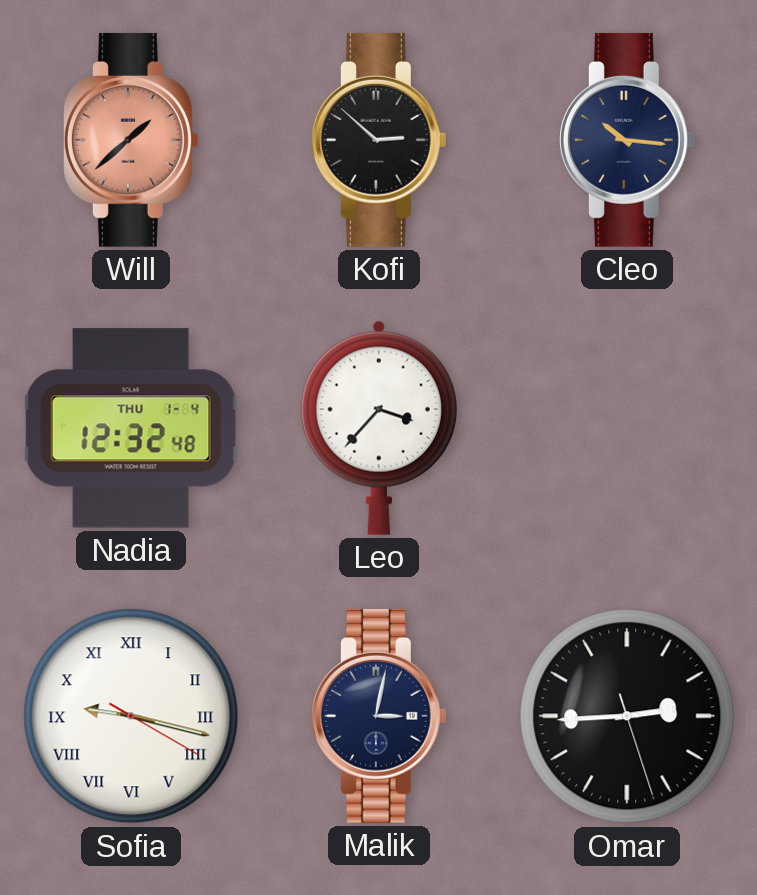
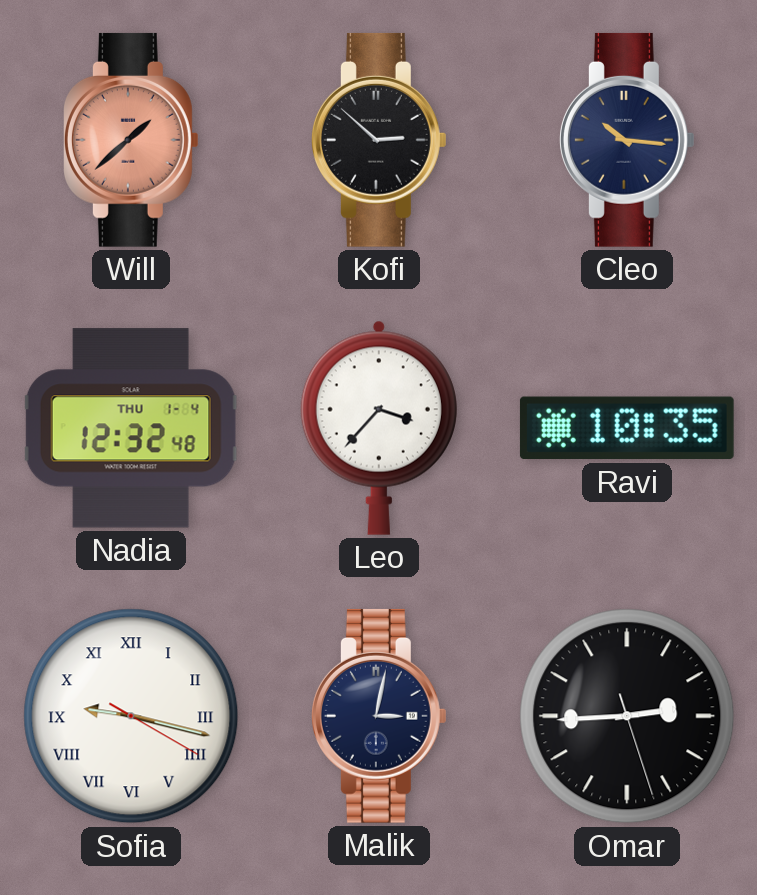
Ravi: none -> 10:35 (627, 428)
